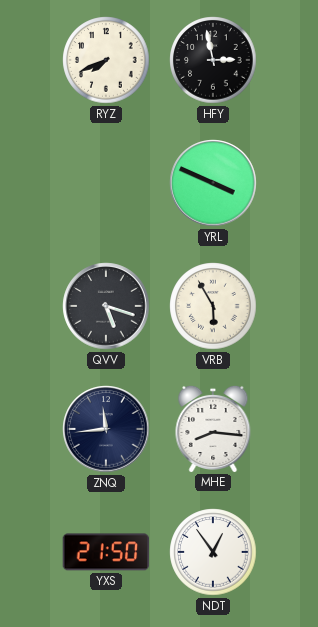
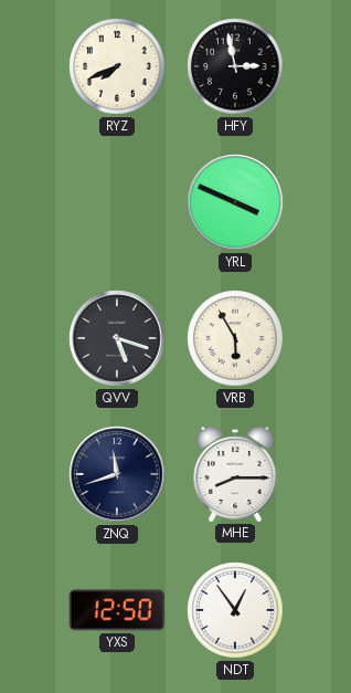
ZNQ: 11:44 -> 11:42 (117, 474)
MHE: 8:16 -> 8:15 (235, 473)
YXS: 21:50 -> 12:50 (117, 610)
